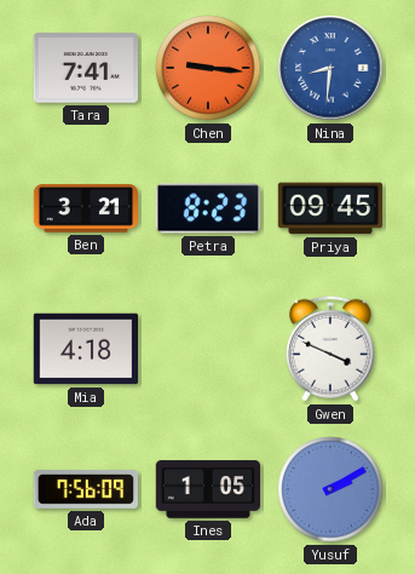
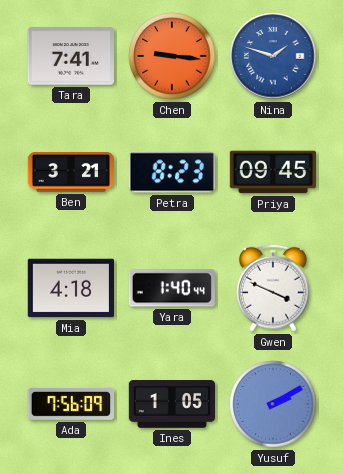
Nina: 8:31 -> 1:48 (273, 56)
Yara: none -> 1:40 (171, 288)
